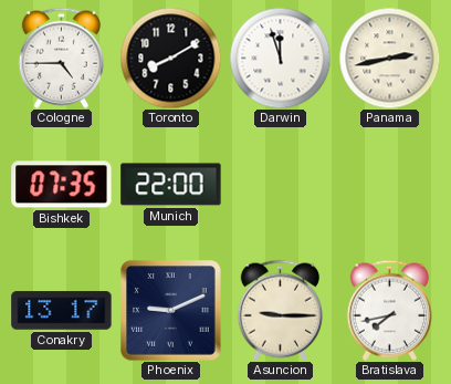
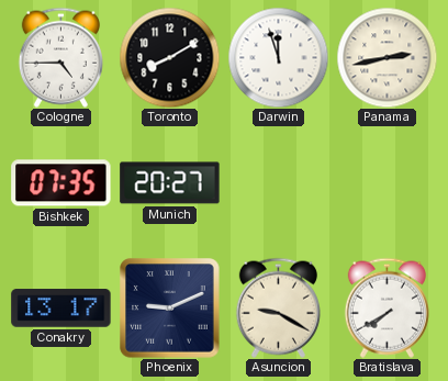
Munich: 22:00 -> 20:27 (170, 183)
Asuncion: 9:15 -> 9:20 (278, 307)
Bratislava: 7:43 -> 7:40 (387, 307)
